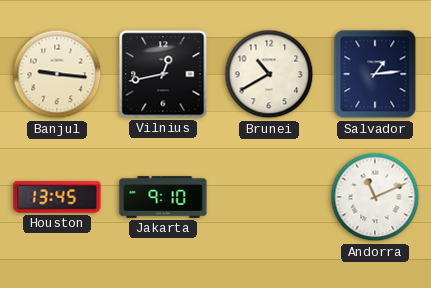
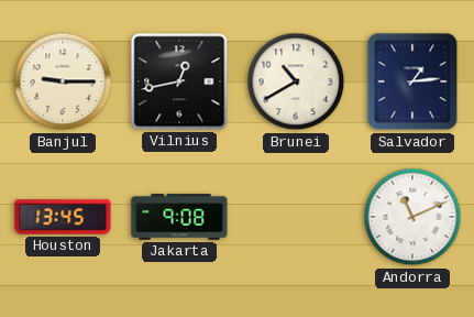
Banjul: 9:16 -> 9:15 (63, 81)
Jakarta: 9:10 -> 9:08 (179, 217)
